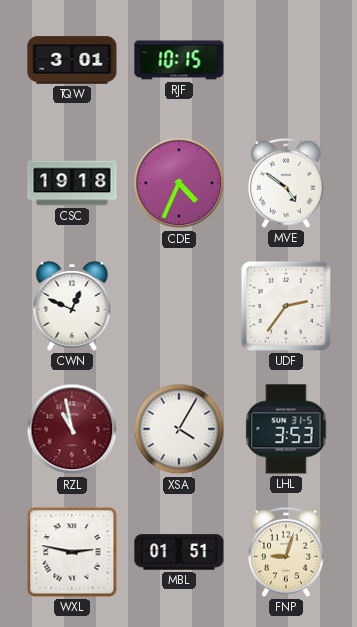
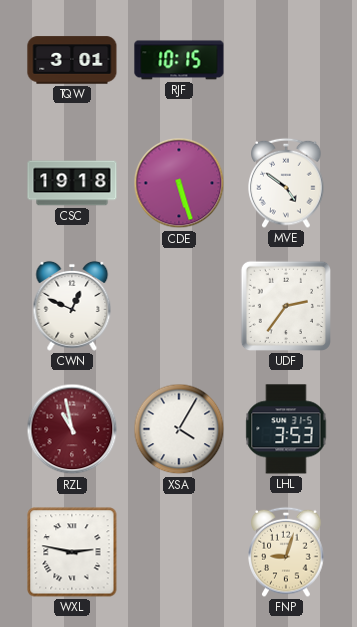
CDE: 4:34 -> 5:27 (179, 183)
MBL: 01:51 -> none (179, 552)
